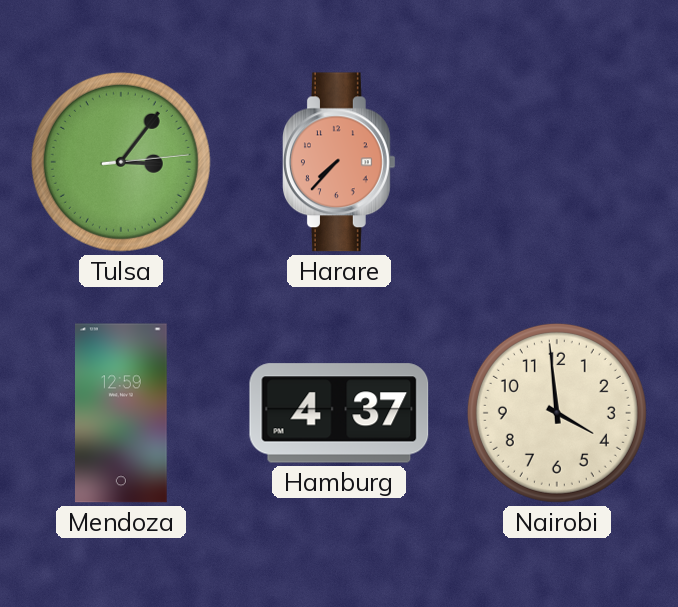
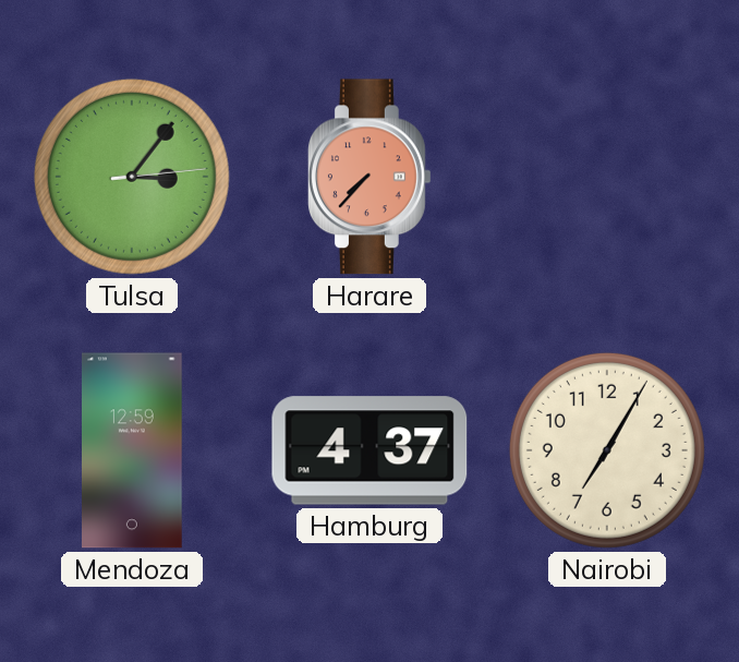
Nairobi: 3:59 -> 7:05 (607, 450)
